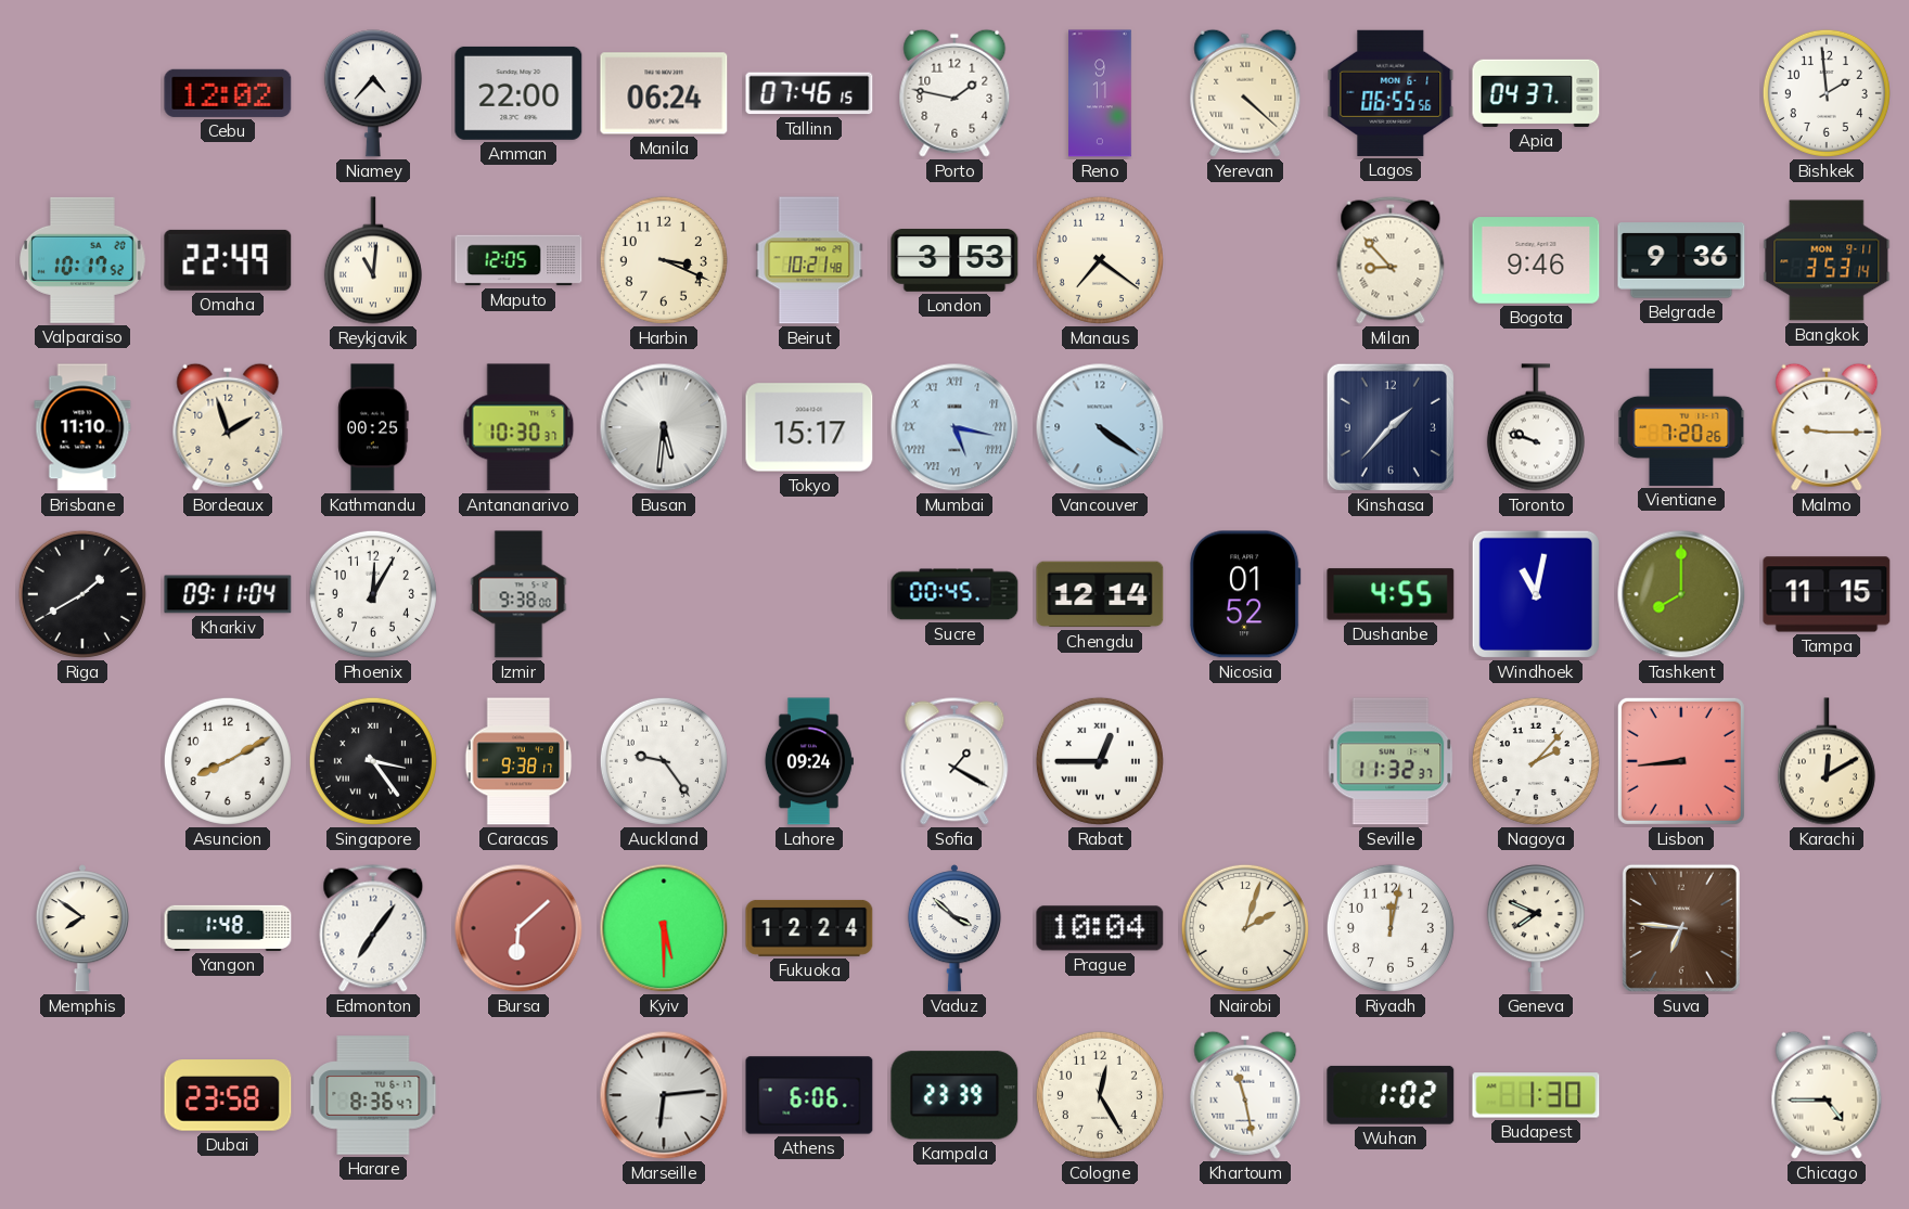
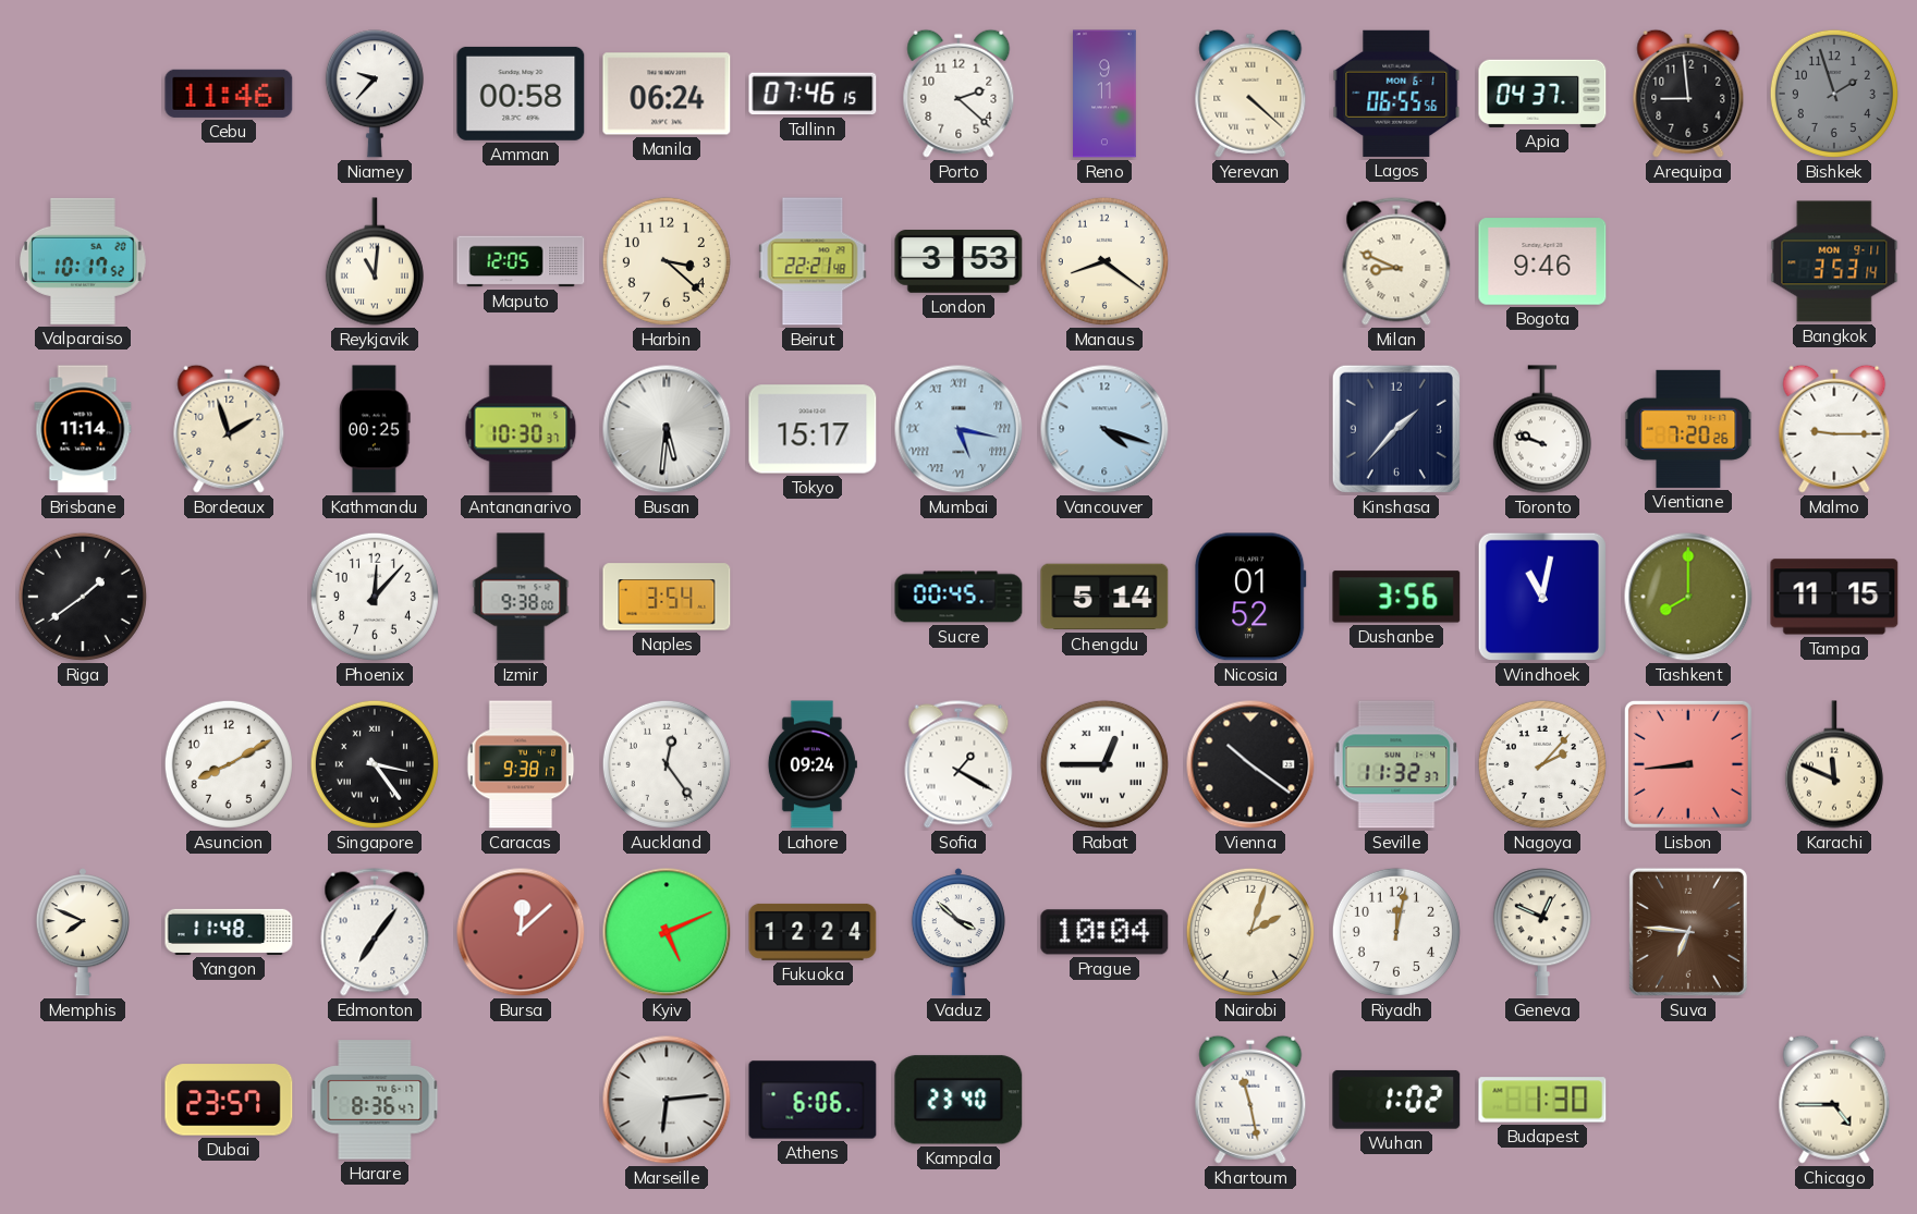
Cebu: 12:02 -> 11:46 (229, 94)
Niamey: 4:37 -> 9:37 (375, 94)
Amman: 22:00 -> 00:58 (521, 94)
Porto: 1:47 -> 2:22 (958, 94)
Arequipa: none -> 8:59 (1688, 94)
Bishkek: 1:59 -> 1:57 (1834, 94)
Bishkek dial: white -> grey (1834, 94)
Omaha: 22:49 -> none (228, 260)
Harbin: 3:19 -> 3:22 (667, 261)
Beirut: 10:21 -> 22:21 (813, 261)
Manaus: 7:21 -> 8:21 (1104, 261)
Milan: 8:53 -> 8:49 (1396, 261)
Belgrade: 9:36 -> none (1681, 260)
Brisbane: 11:10 -> 11:14 (83, 429)
Vancouver: 4:21 -> 4:18 (1104, 429)
Riga: 1:40 -> 1:39 (83, 597)
Kharkiv: 09:11 -> none (228, 594)
Phoenix: 12:05 -> 12:07 (375, 597)
Naples: none -> 3:54 (667, 597)
Chengdu: 12:14 -> 5:14 (1104, 597)
Dushanbe: 4:55 -> 3:56 (1396, 597)
Auckland: 9:24 -> 12:24 (667, 764)
Vienna: none -> 10:21 (1250, 764)
Karachi: 12:10 -> 11:49 (1834, 764)
Memphis: 7:51 -> 7:49 (83, 932)
Yangon: 1:48 -> 11:48 (229, 932)
Bursa: 6:08 -> 12:08 (521, 932)
Kyiv: 5:30 -> 5:11 (667, 932)
Geneva: 7:49 -> 12:49 (1542, 932)
Dubai: 23:58 -> 23:57 (229, 1100)
Kampala: 23:39 -> 23:40 (958, 1100)
Cologne: 12:25 -> none (1100, 1095)
